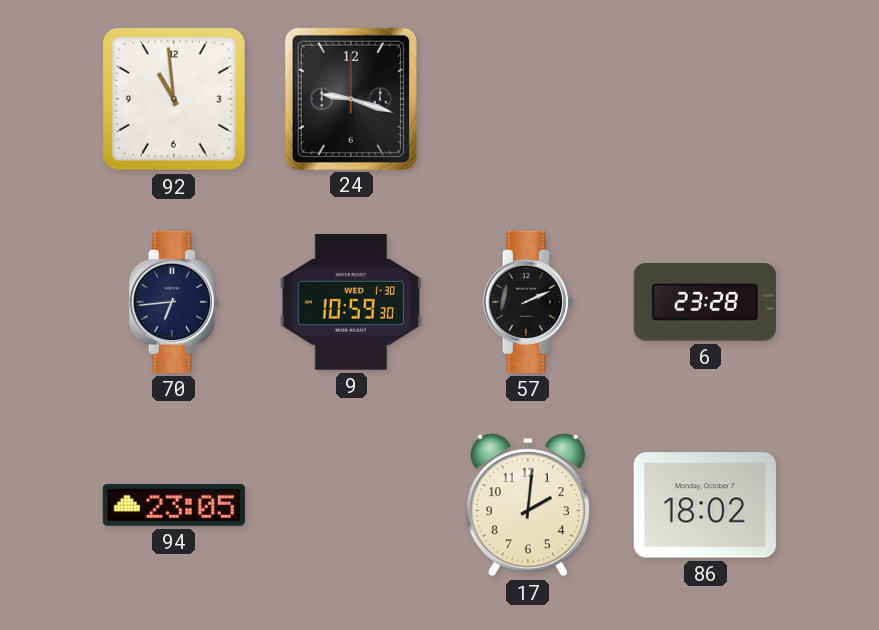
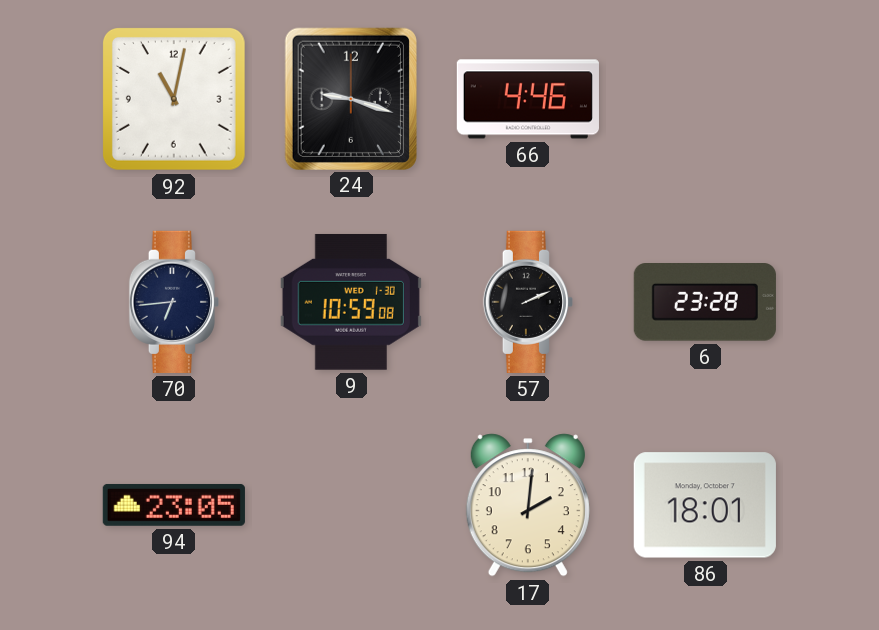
92: 10:59 -> 11:02 (174, 99)
66: none -> 4:46 (528, 99)
9: 10:59:30 -> 10:59:08 (351, 302)
86: 18:02 -> 18:01 (705, 505)
